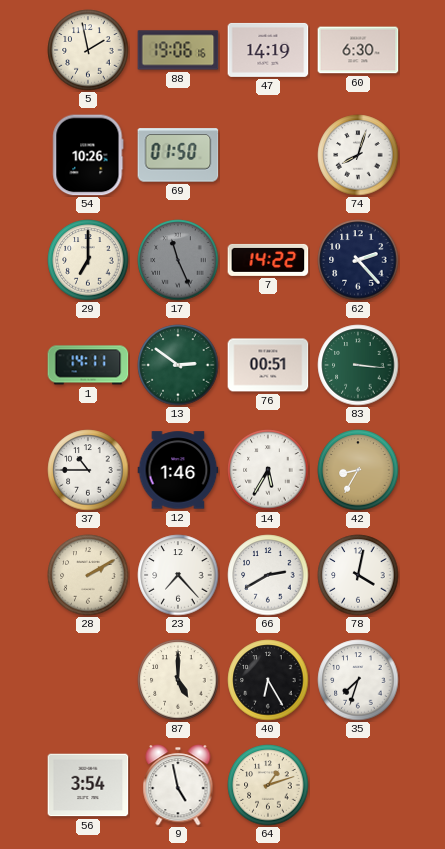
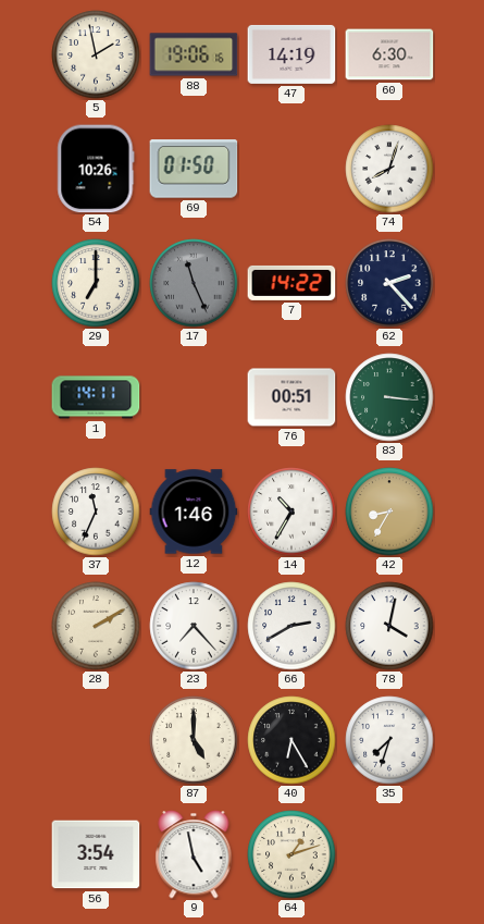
13: 2:51 -> none (178, 365)
37: 10:45 -> 11:34 (96, 512)
14: 5:35 -> 10:35 (291, 512)
